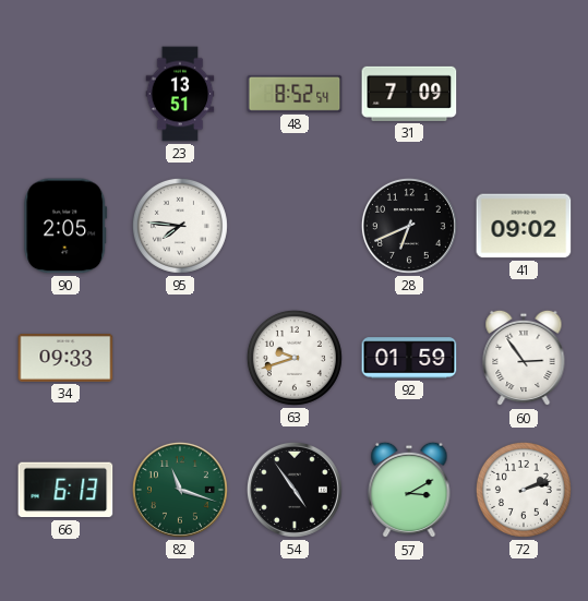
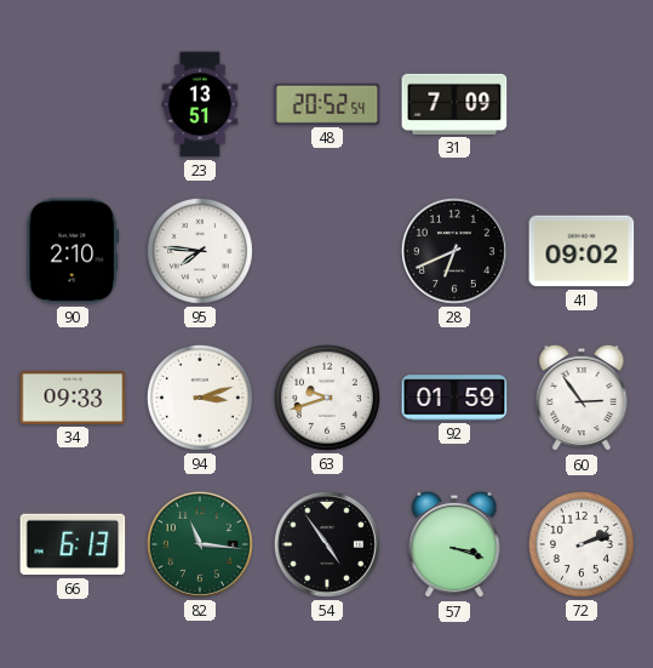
48: 8:52 -> 20:52 (327, 104)
90: 2:05 -> 2:10 (73, 251)
94: none -> 3:12 (200, 398)
82: 11:18 -> 11:16 (200, 544)
57: 3:10 -> 3:18 (454, 544)
